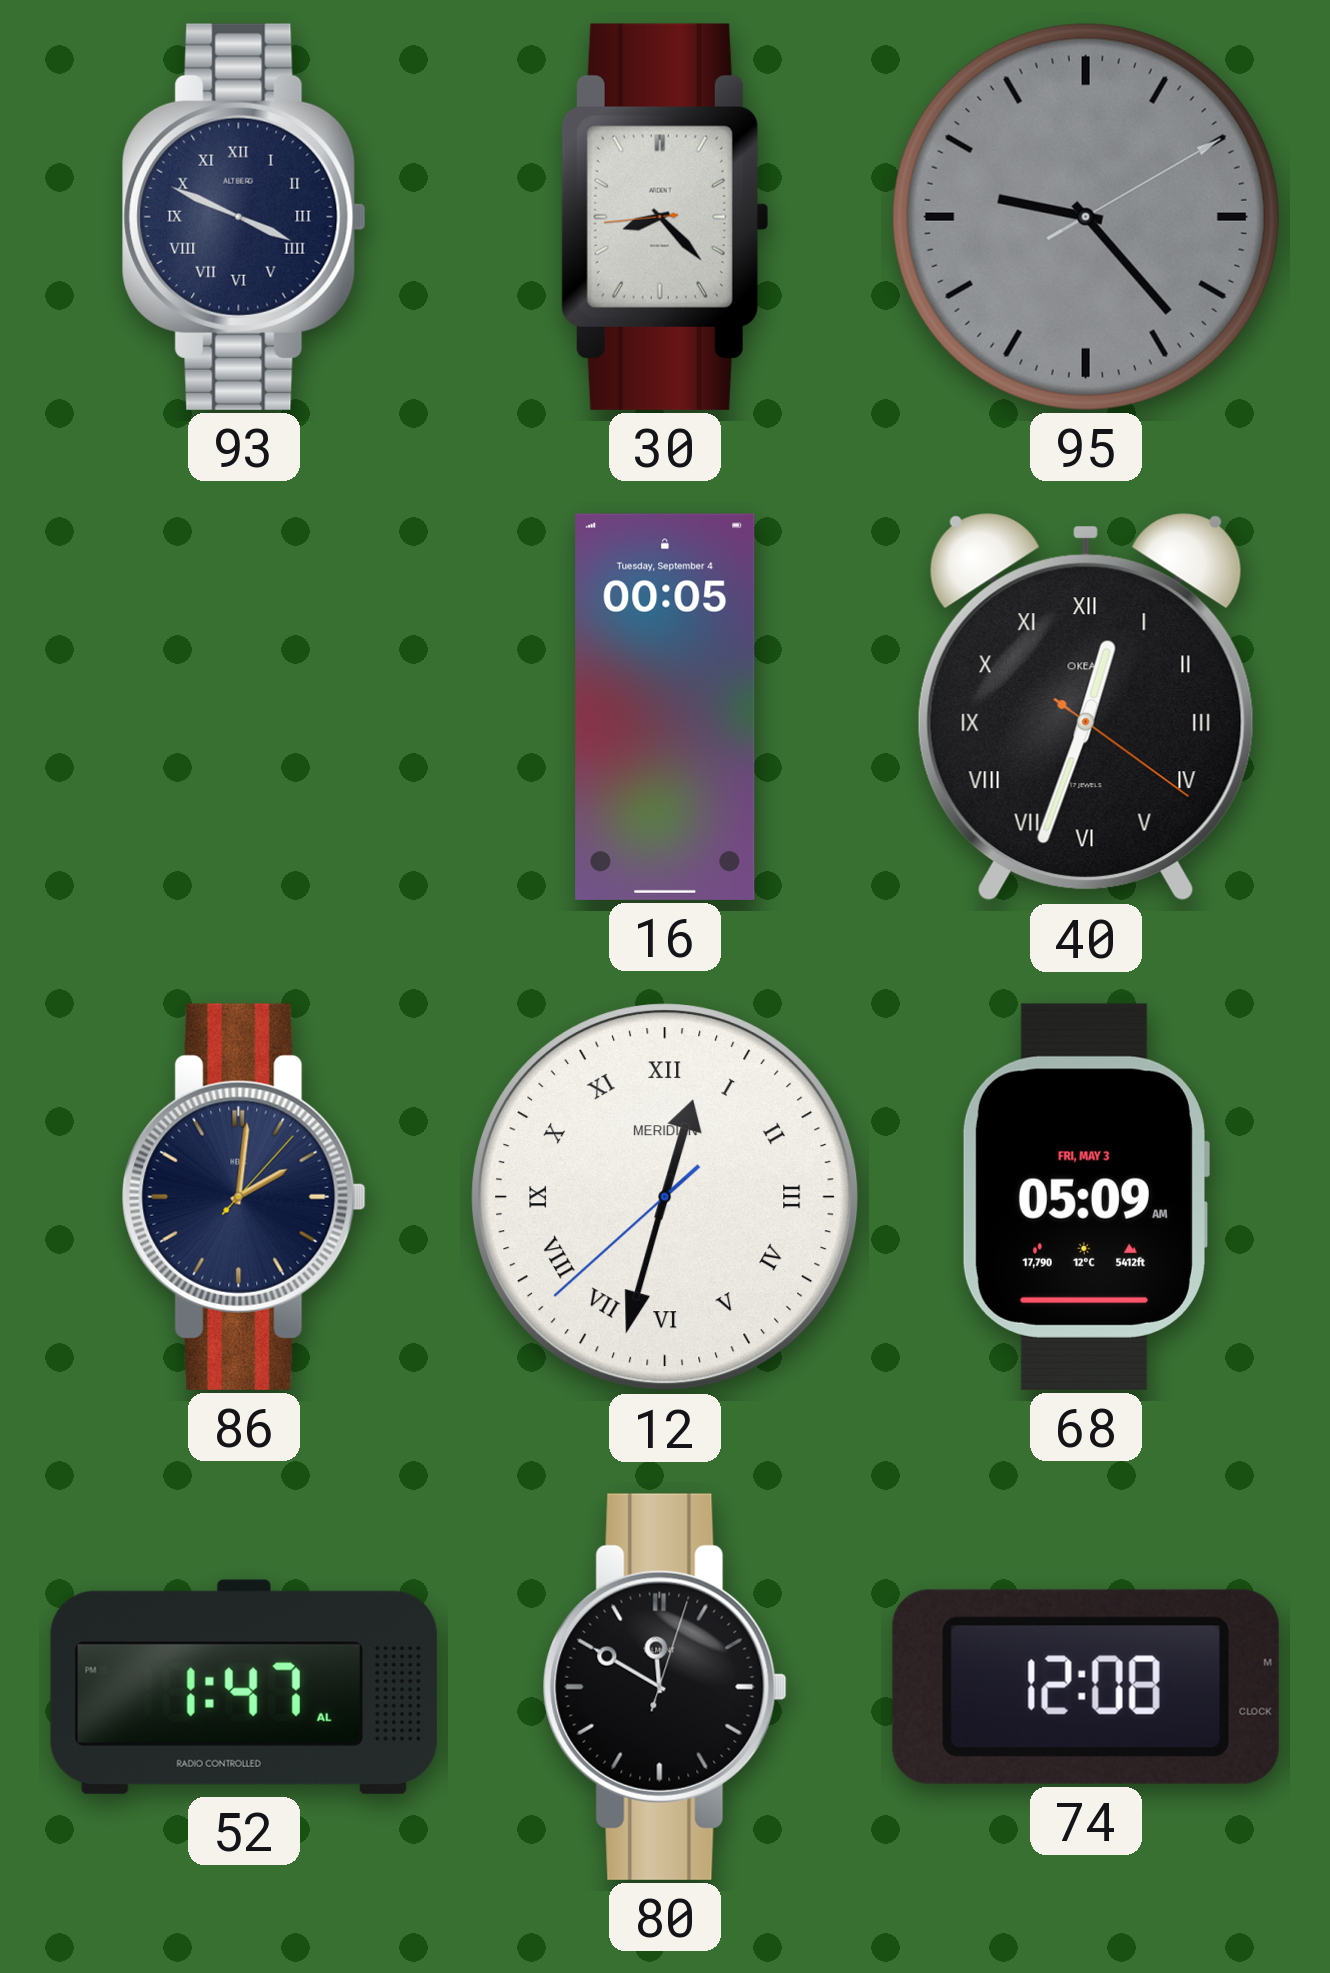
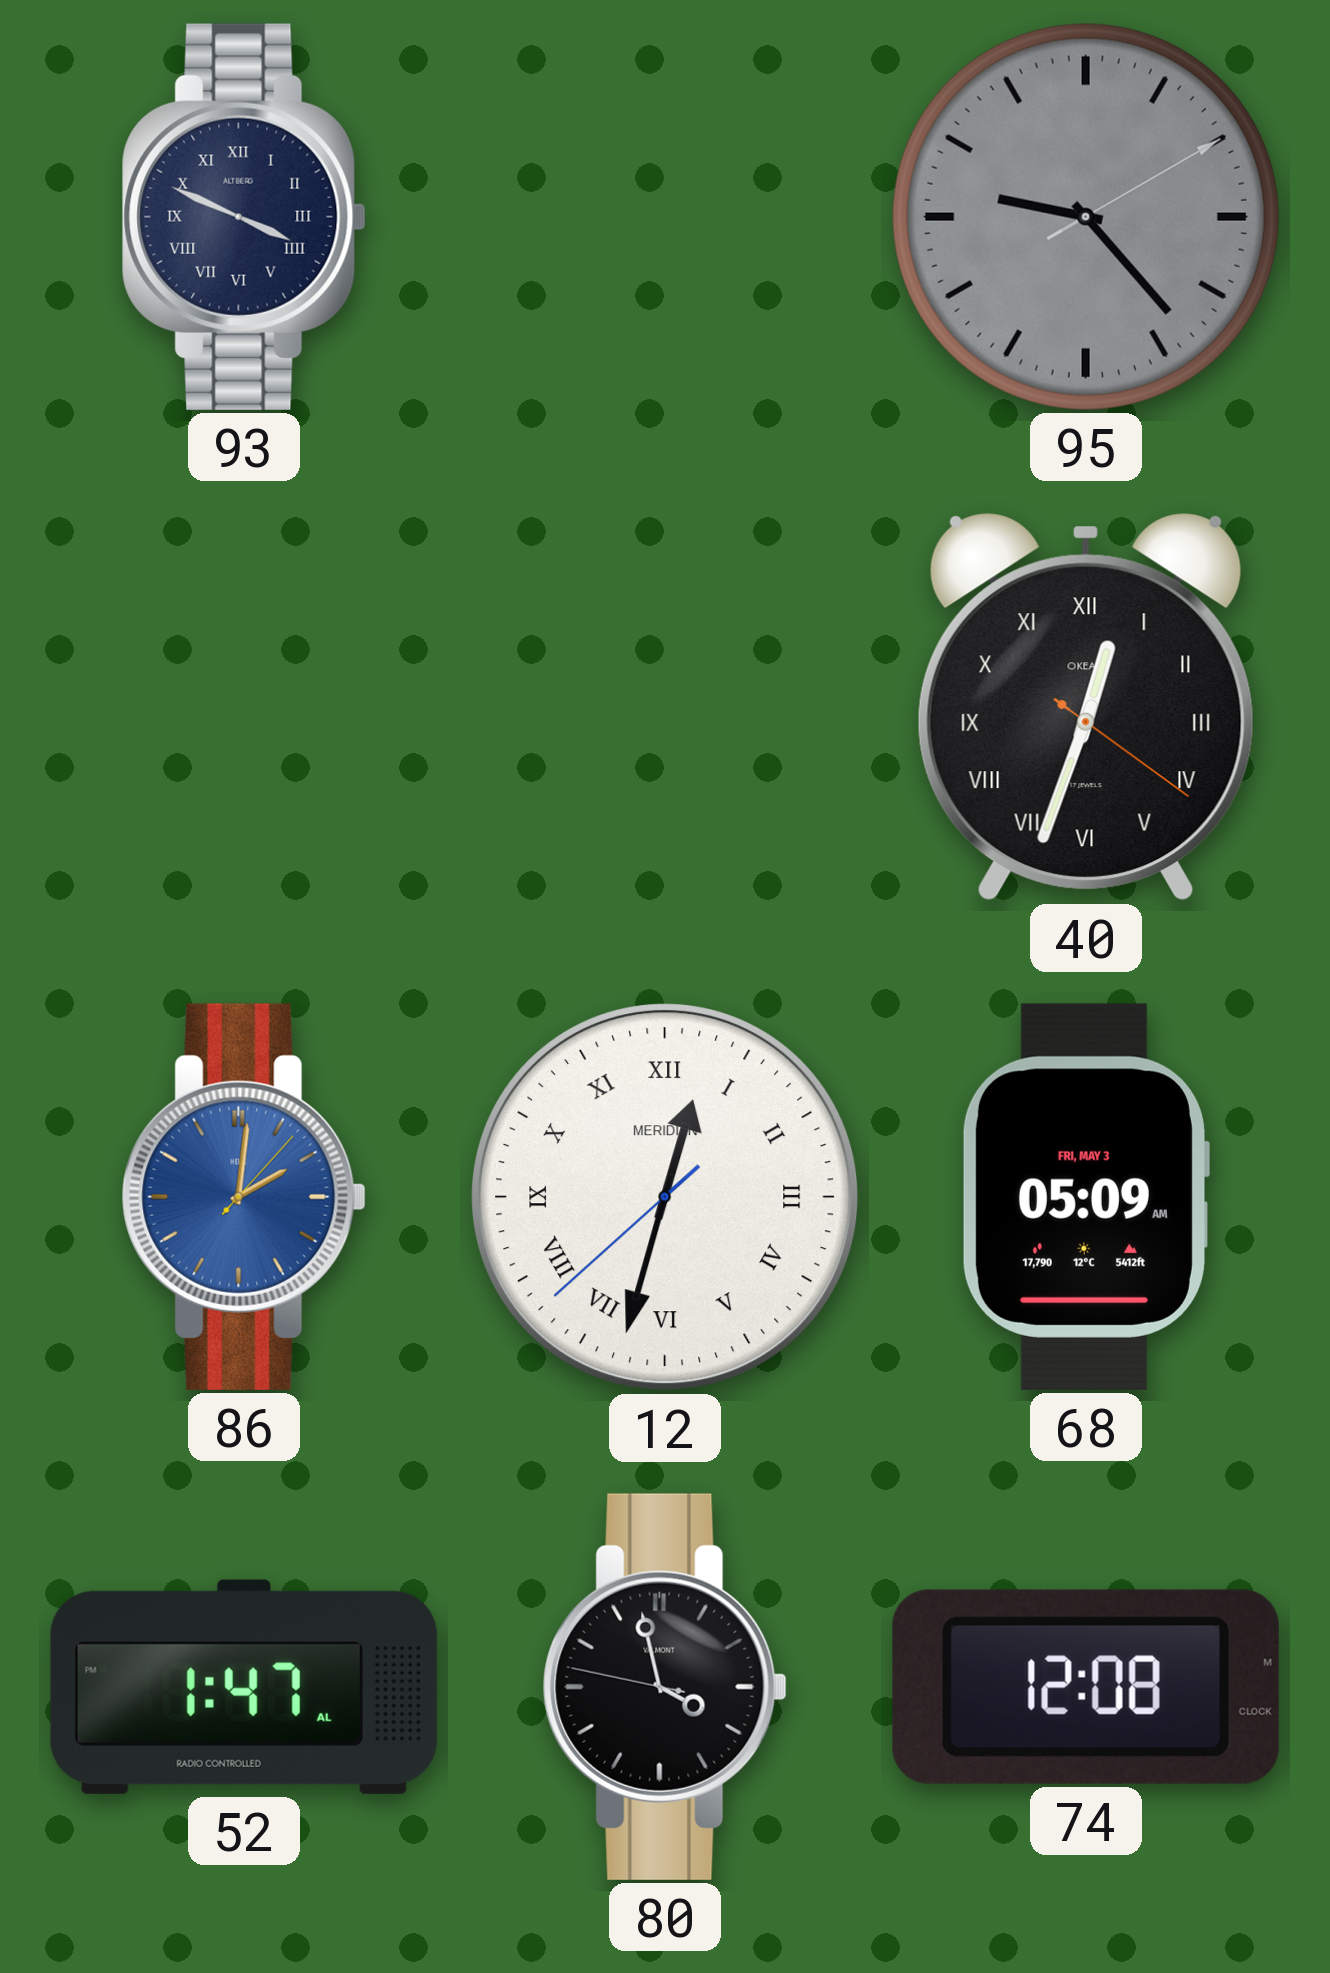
30: 8:22 -> none (664, 217)
16: 00:05 -> none (665, 707)
86 dial: navy -> blue (244, 1197)
80: 11:50 -> 3:57 (665, 1687)
